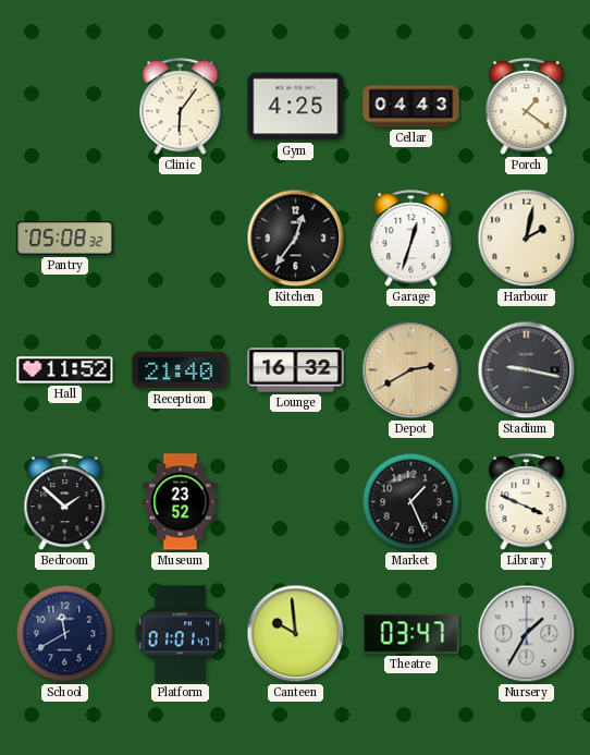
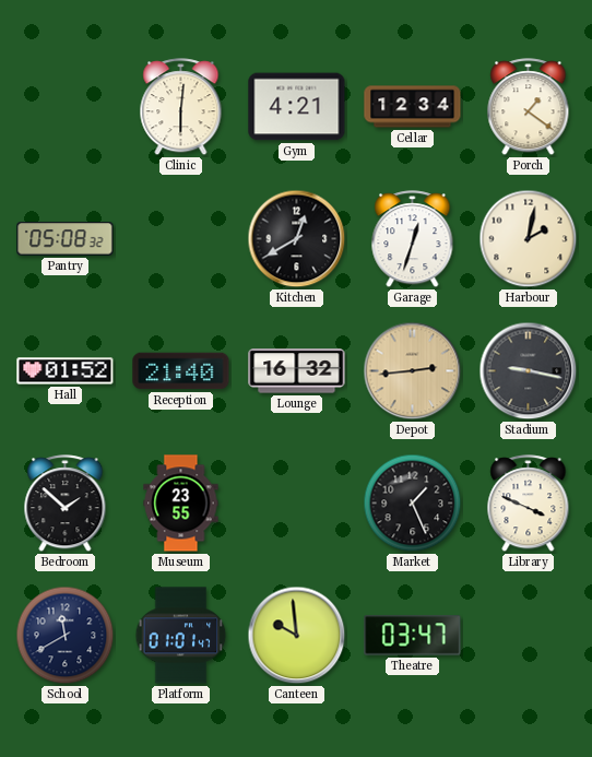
Clinic: 6:06 -> 6:01 (181, 107)
Gym: 4:25 -> 4:21 (297, 107)
Cellar: 04:43 -> 12:34 (413, 107)
Kitchen: 12:36 -> 12:40 (297, 239)
Hall: 11:52 -> 01:52 (66, 371)
Depot: 2:40 -> 2:44 (413, 371)
Museum: 23:52 -> 23:55 (181, 504)
Nursery: 1:35 -> none (527, 634)
